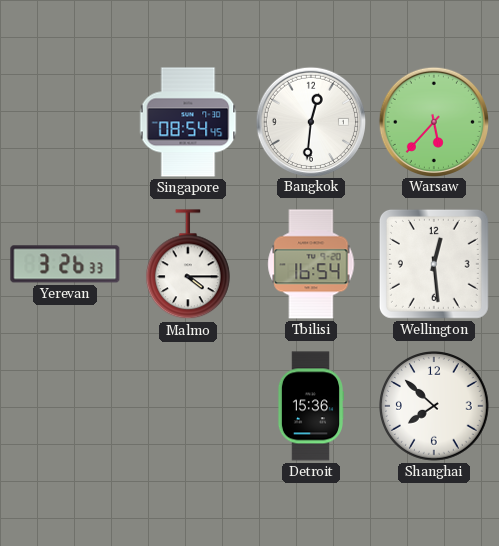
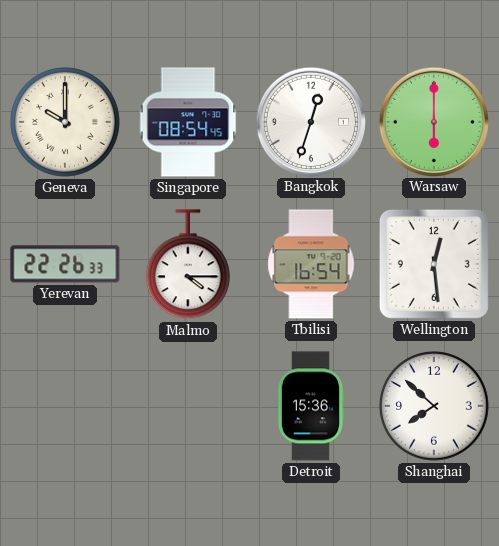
Geneva: none -> 10:00 (66, 123)
Bangkok: 12:31 -> 12:33 (310, 121)
Warsaw: 5:37 -> 6:00 (433, 121)
Yerevan: 3:26 -> 22:26 (65, 264)
